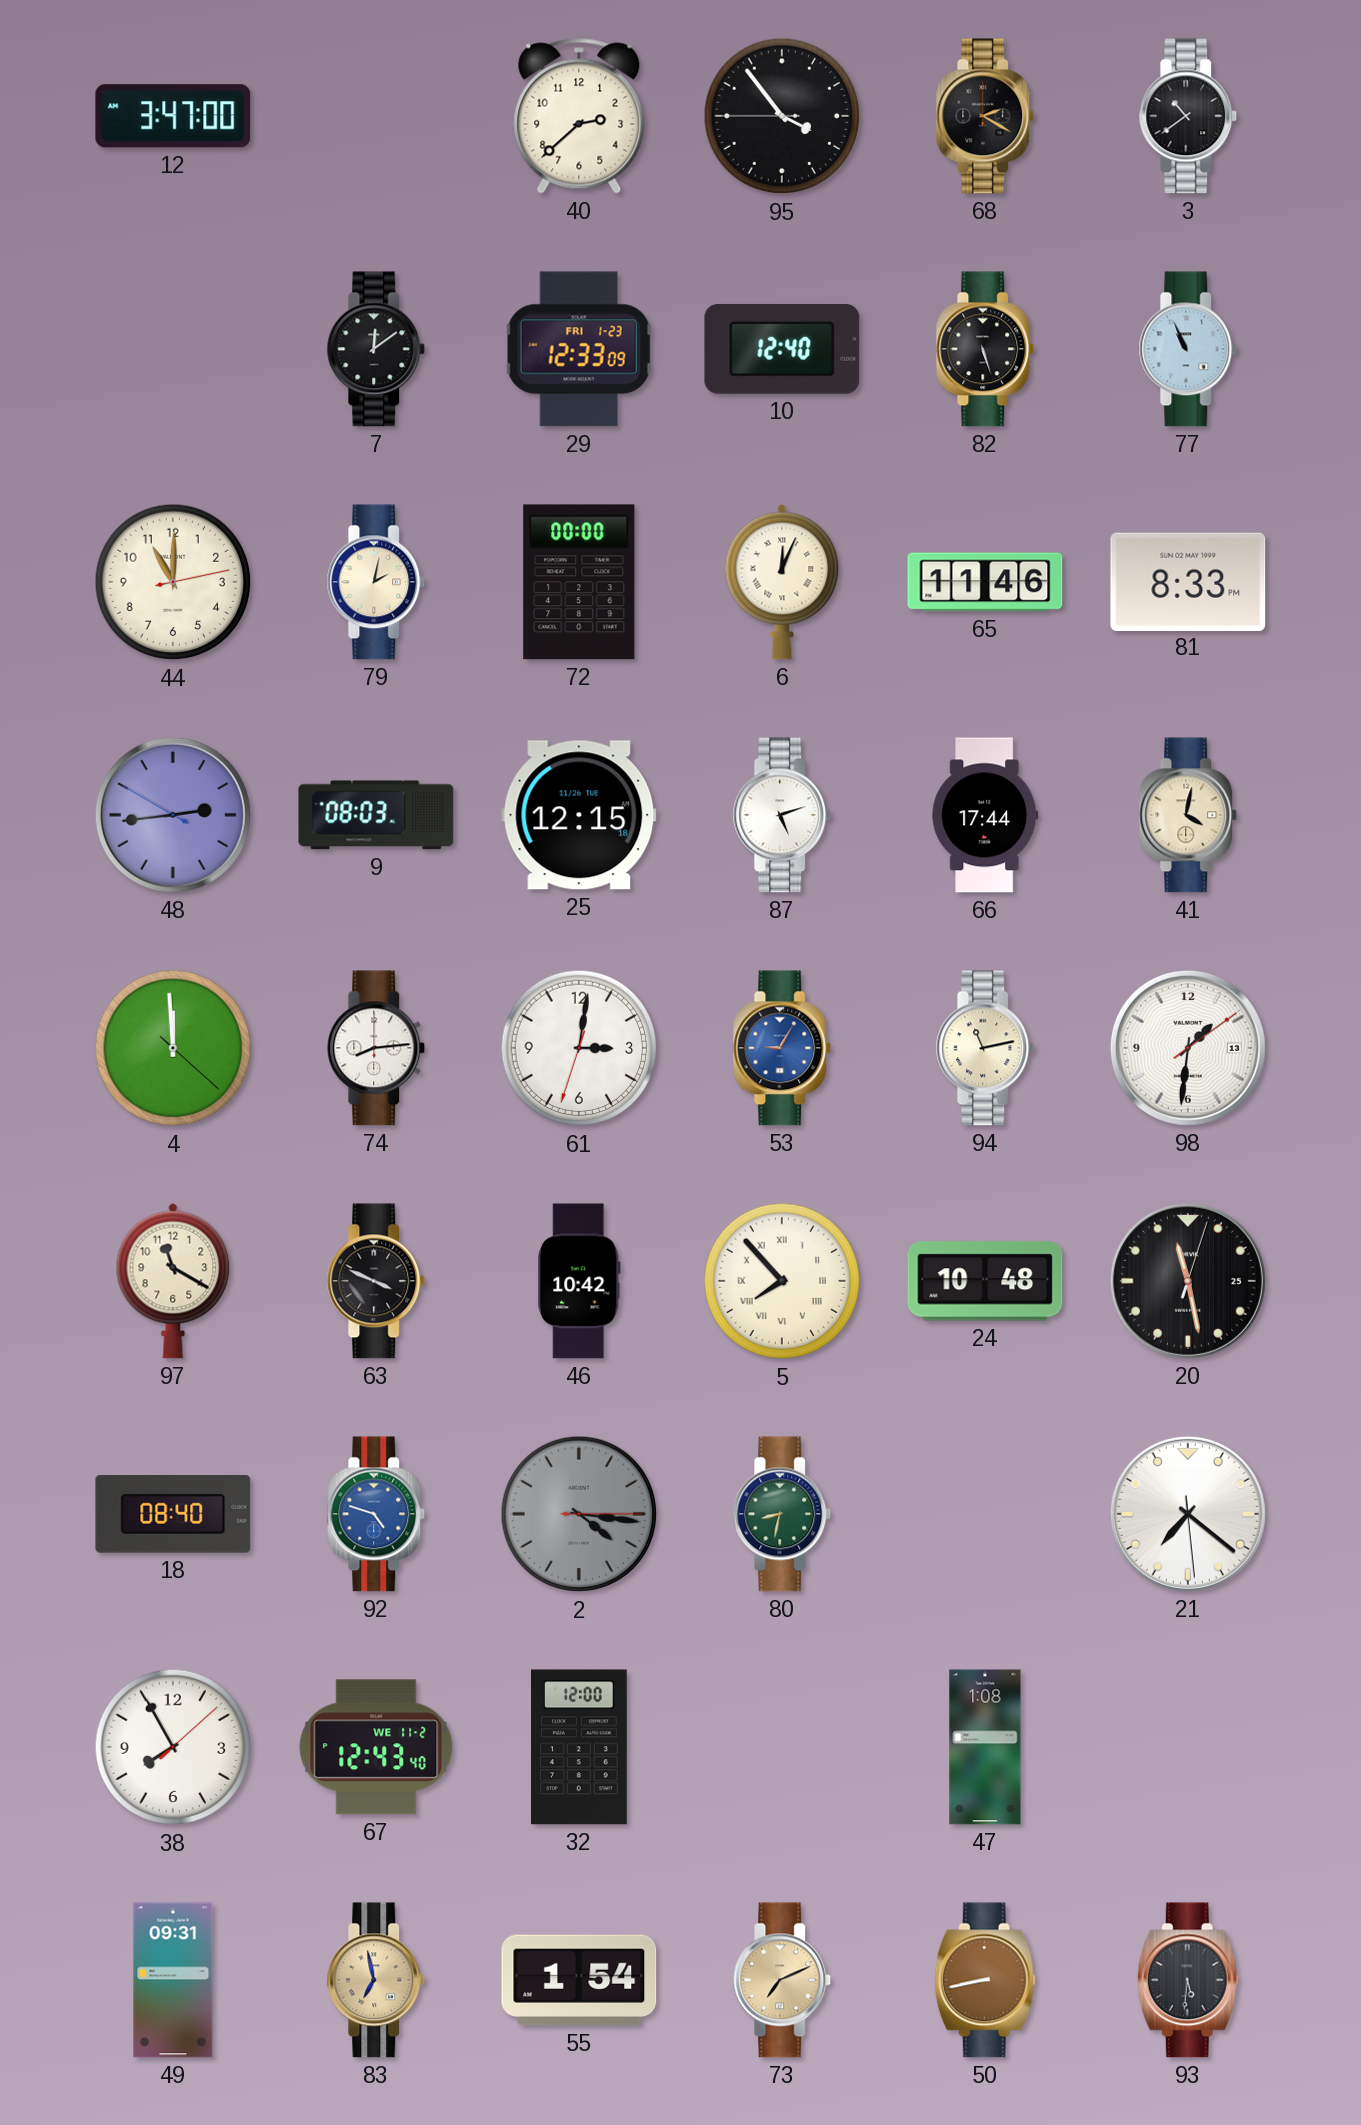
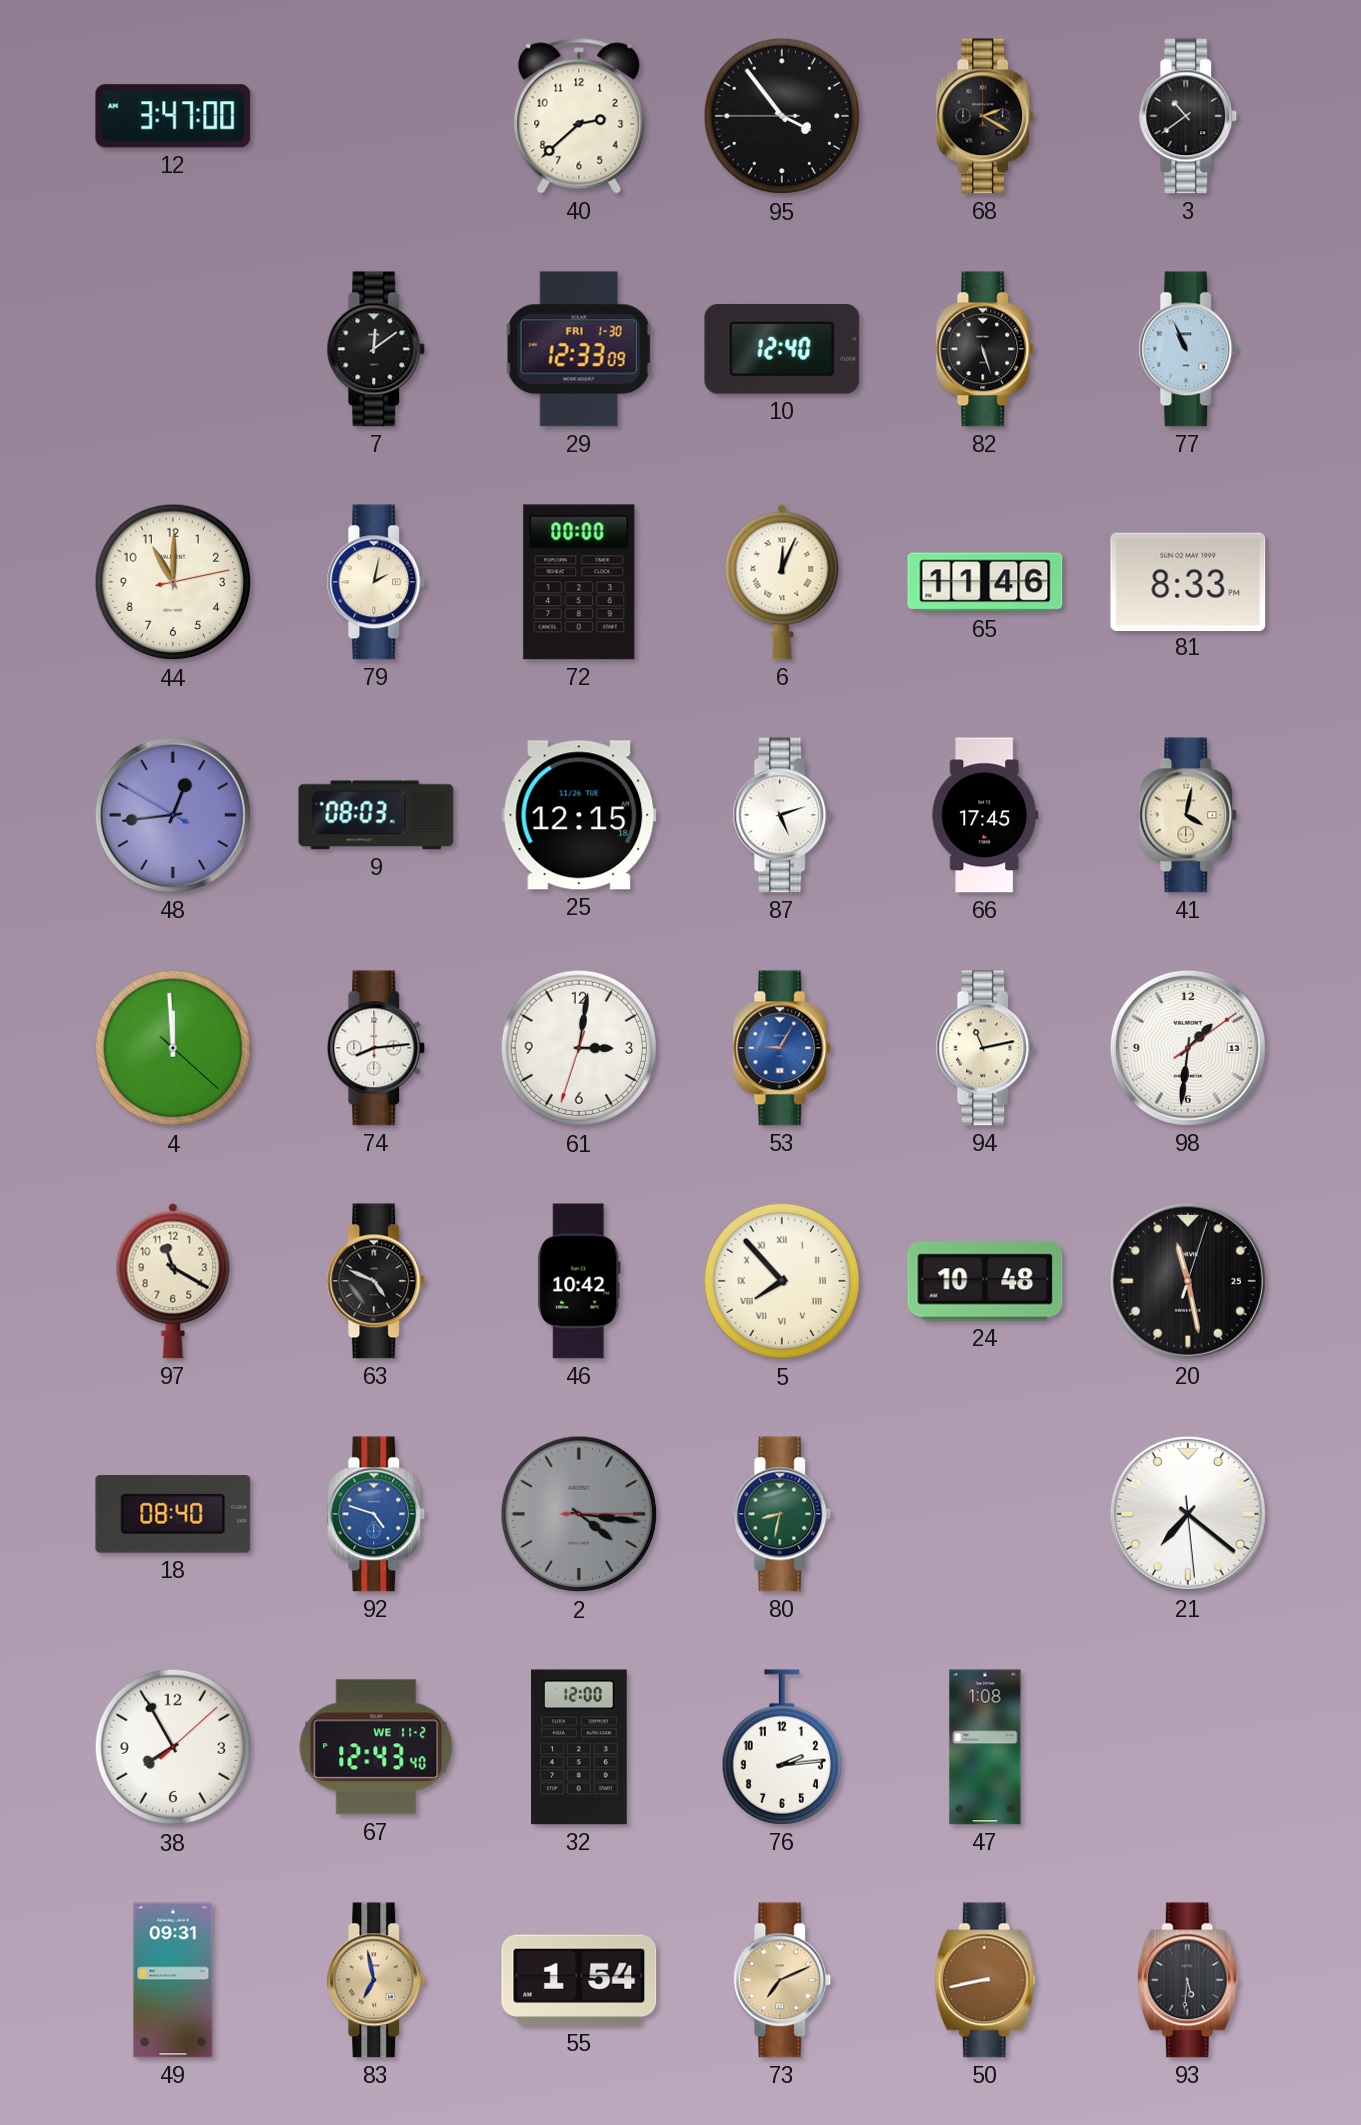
29 date: FRI 1-23 -> FRI 1-30 (579, 349)
48: 2:43 -> 12:43 (173, 815)
66: 17:44 -> 17:45 (985, 815)
63: 3:49 -> 4:49 (376, 1281)
76: none -> 2:14 (781, 1747)
